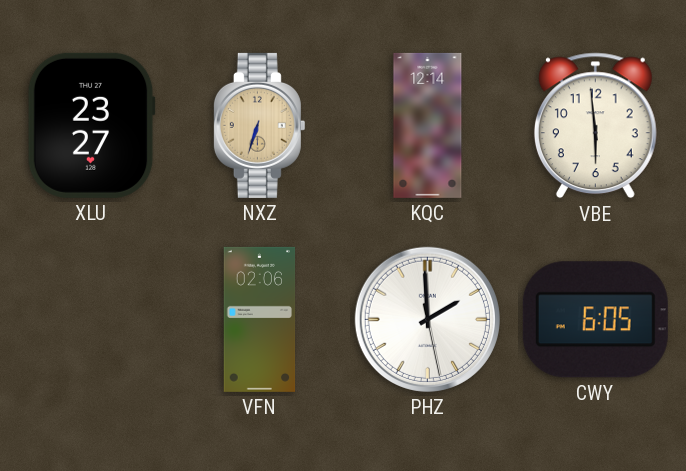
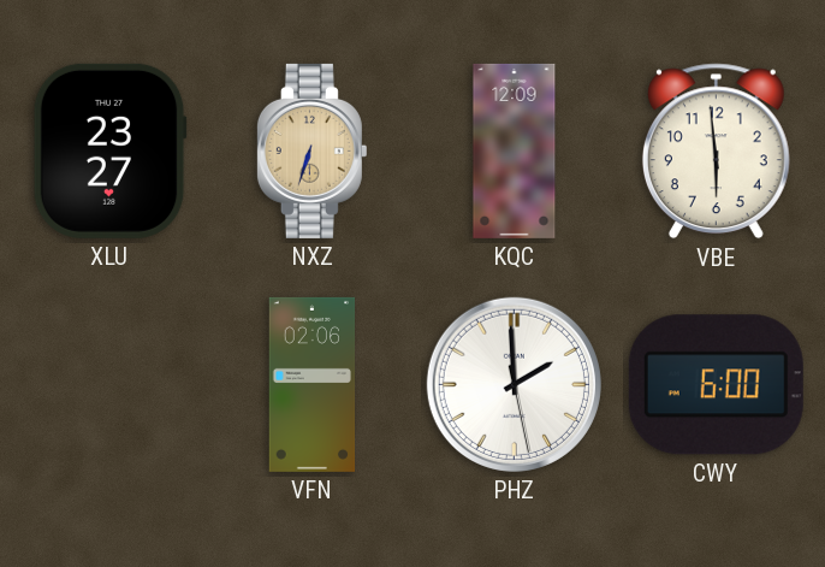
KQC: 12:14 -> 12:09 (515, 150)
CWY: 6:05 -> 6:00 (716, 385)
